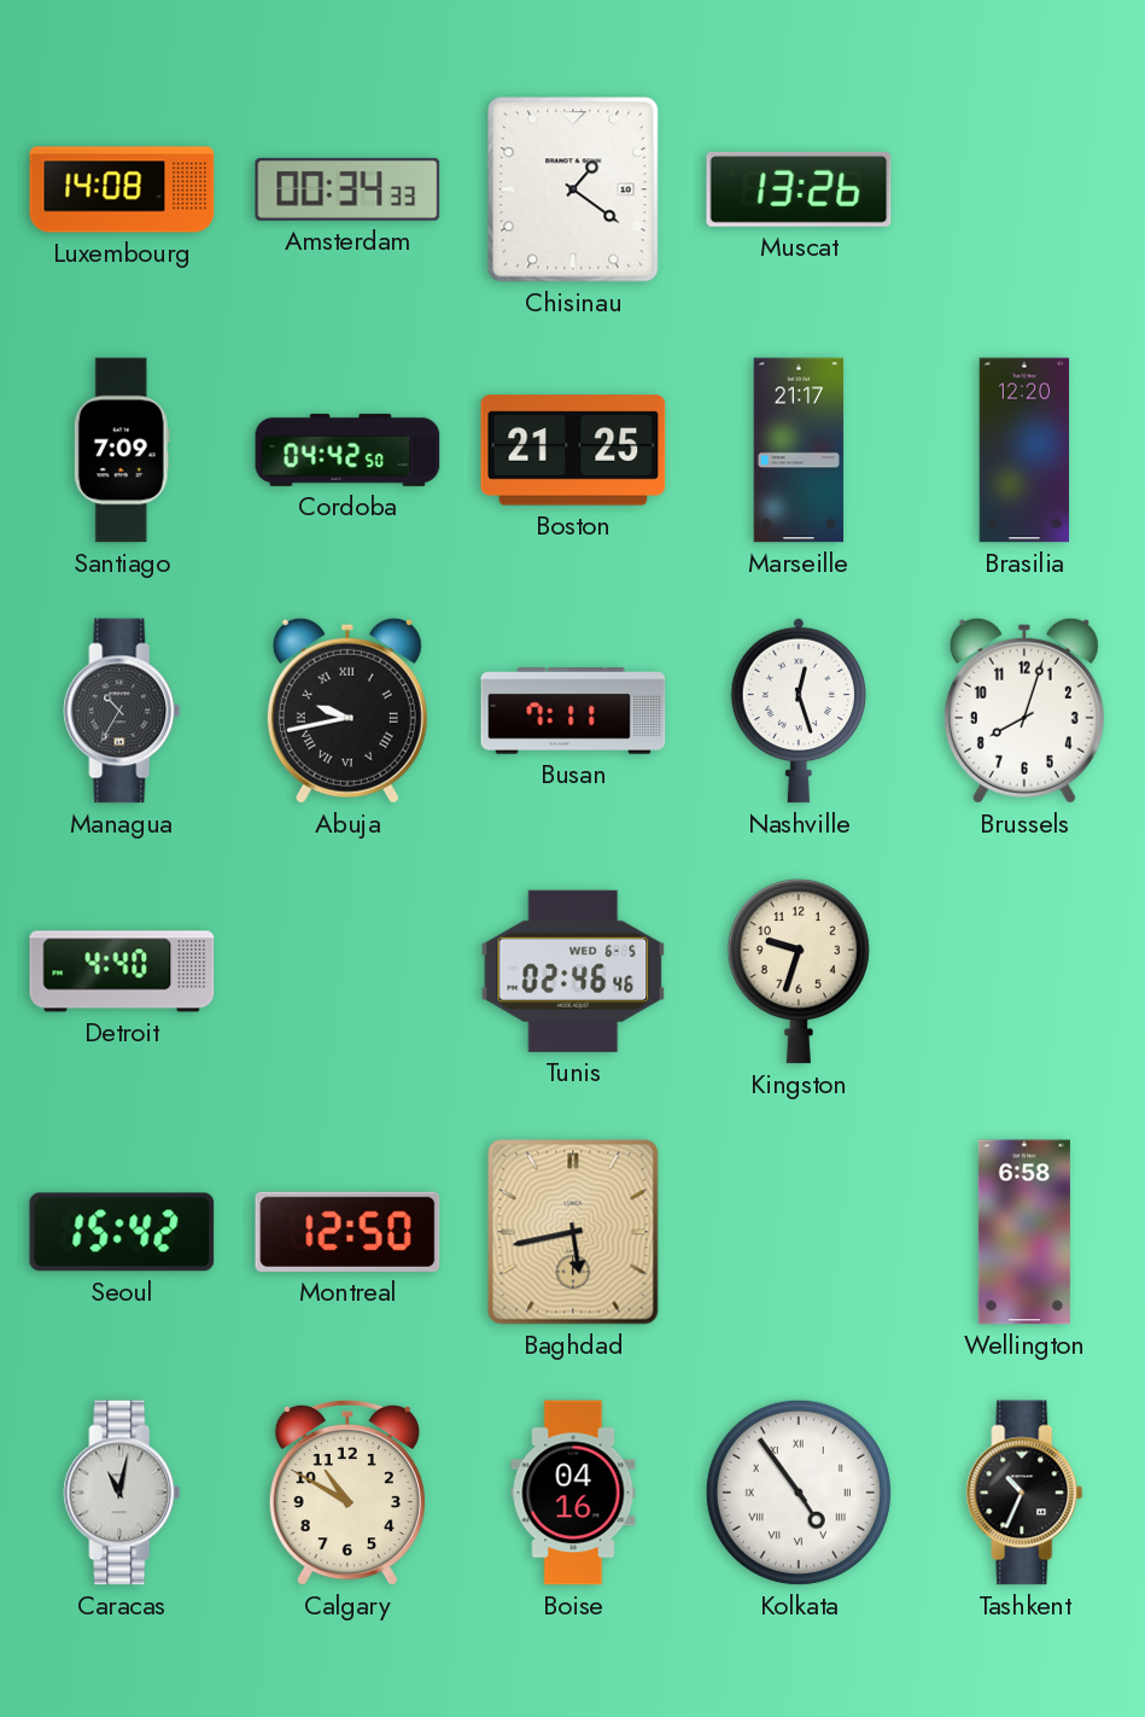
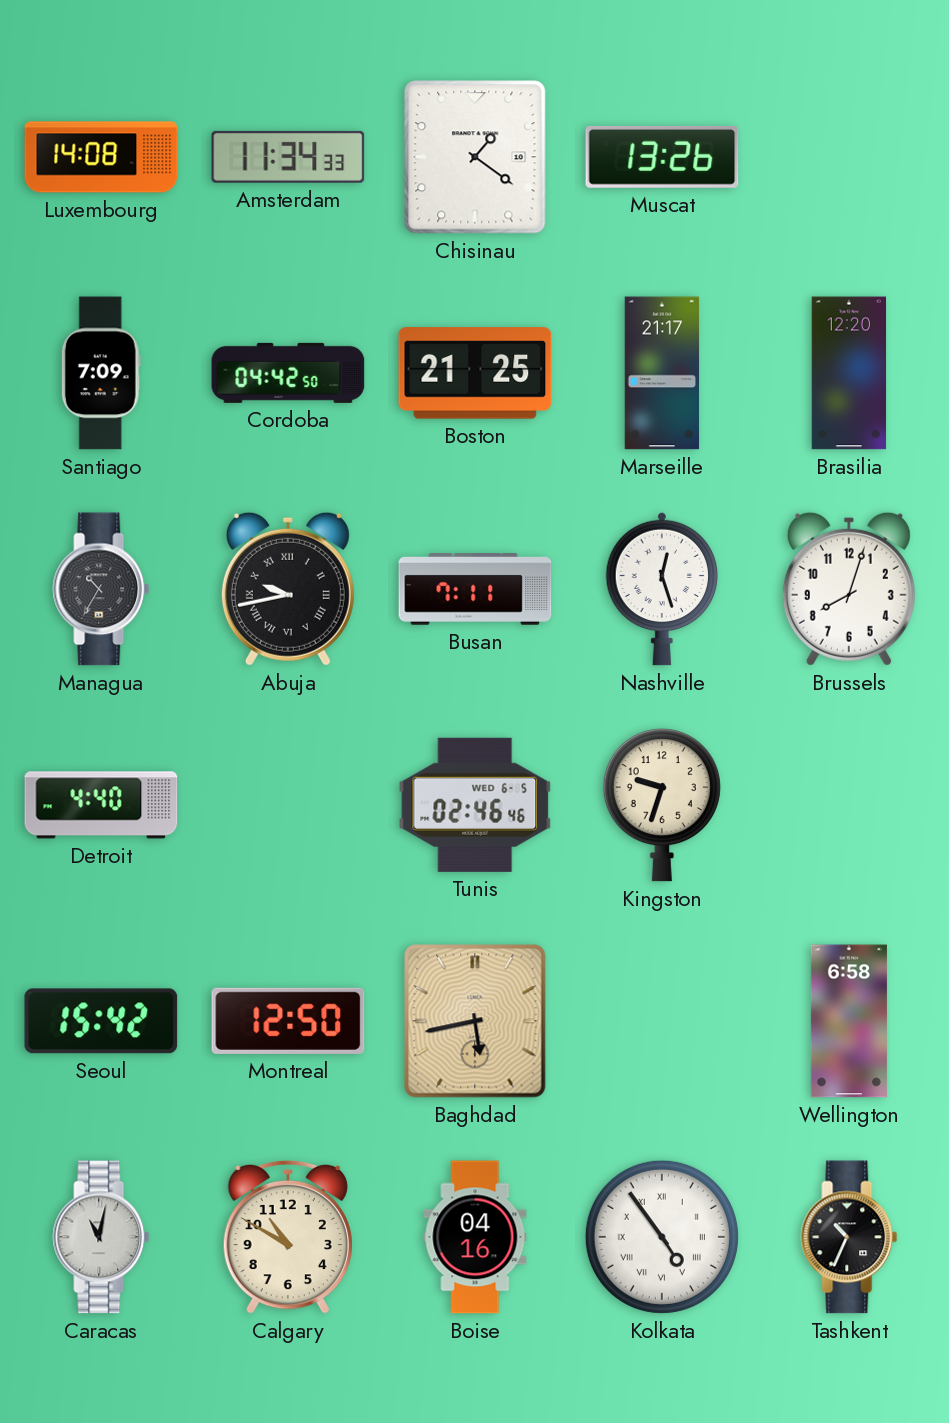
Amsterdam: 00:34 -> 11:34 (288, 157)
